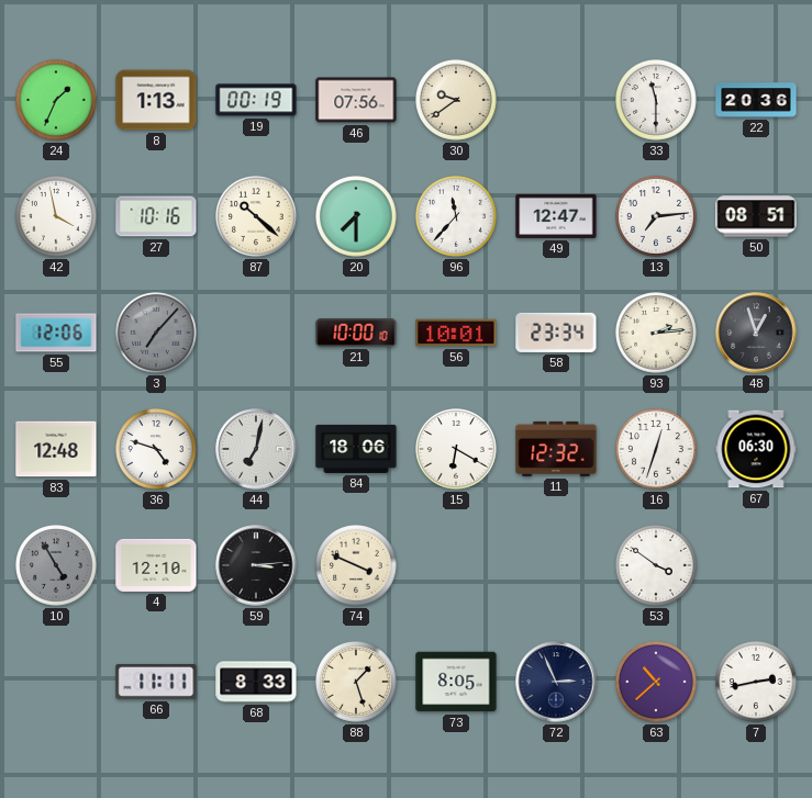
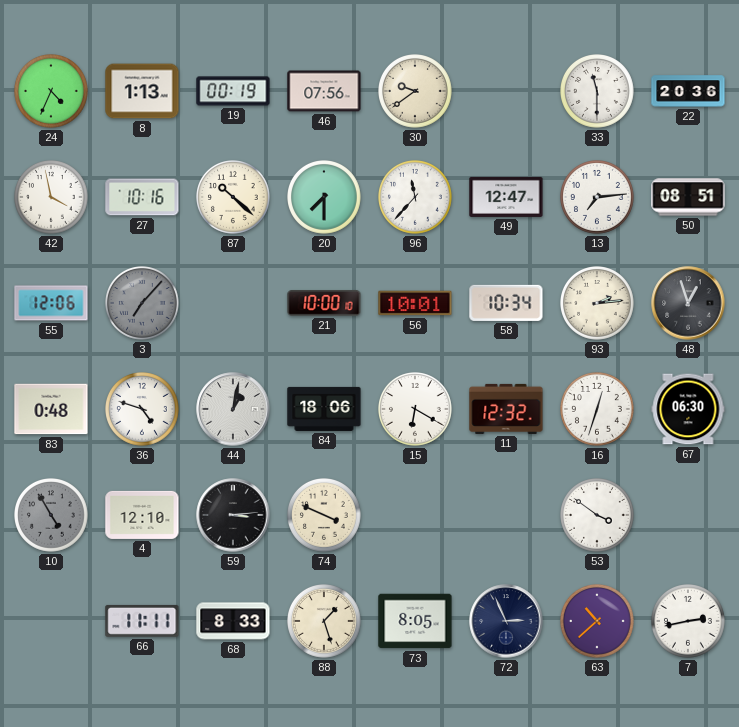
24: 1:34 -> 4:34 (52, 92)
58: 23:34 -> 10:34 (506, 303)
83: 12:48 -> 0:48 (51, 409)
44: 7:02 -> 1:02 (233, 409)
